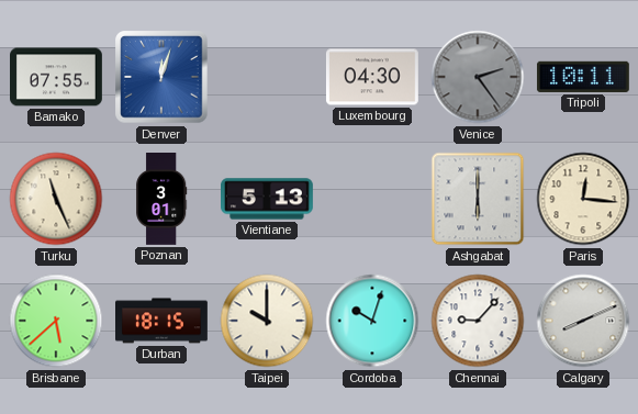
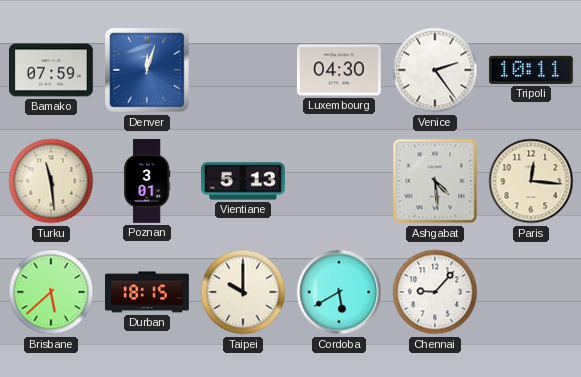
Bamako: 07:55 -> 07:59 (52, 70)
Venice dial: grey -> white (435, 70)
Turku: 11:26 -> 11:29 (51, 181)
Ashgabat: 6:00 -> 4:29 (435, 181)
Cordoba: 10:03 -> 5:40 (339, 292)
Calgary: 8:11 -> none (583, 321)
